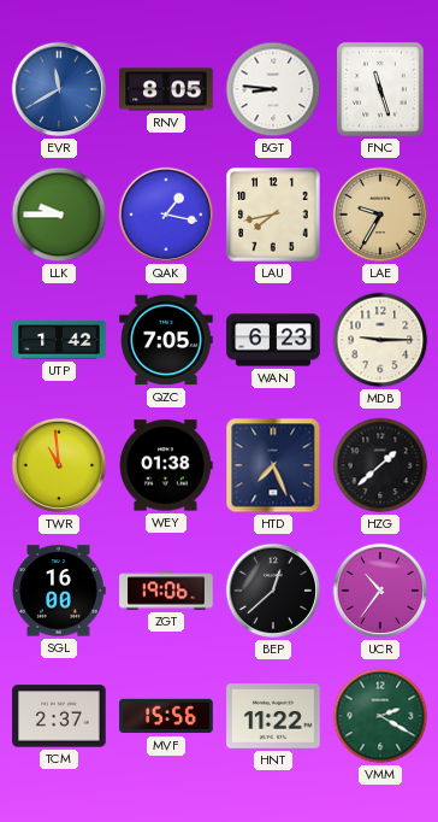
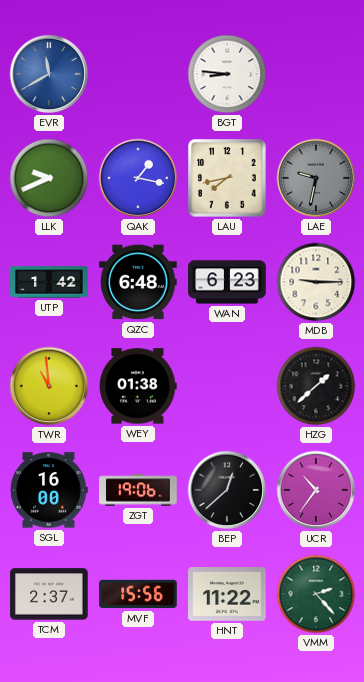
RNV: 8:05 -> none (166, 89)
FNC: 11:27 -> none (380, 89)
LLK: 9:45 -> 9:41 (49, 178)
LAE: 9:35 -> 9:32 (316, 178)
LAE dial: champagne -> grey (316, 178)
QZC: 7:05 -> 6:48 (138, 282)
HTD: 7:26 -> none (273, 465)
VMM: 2:20 -> 2:23 (316, 594)
